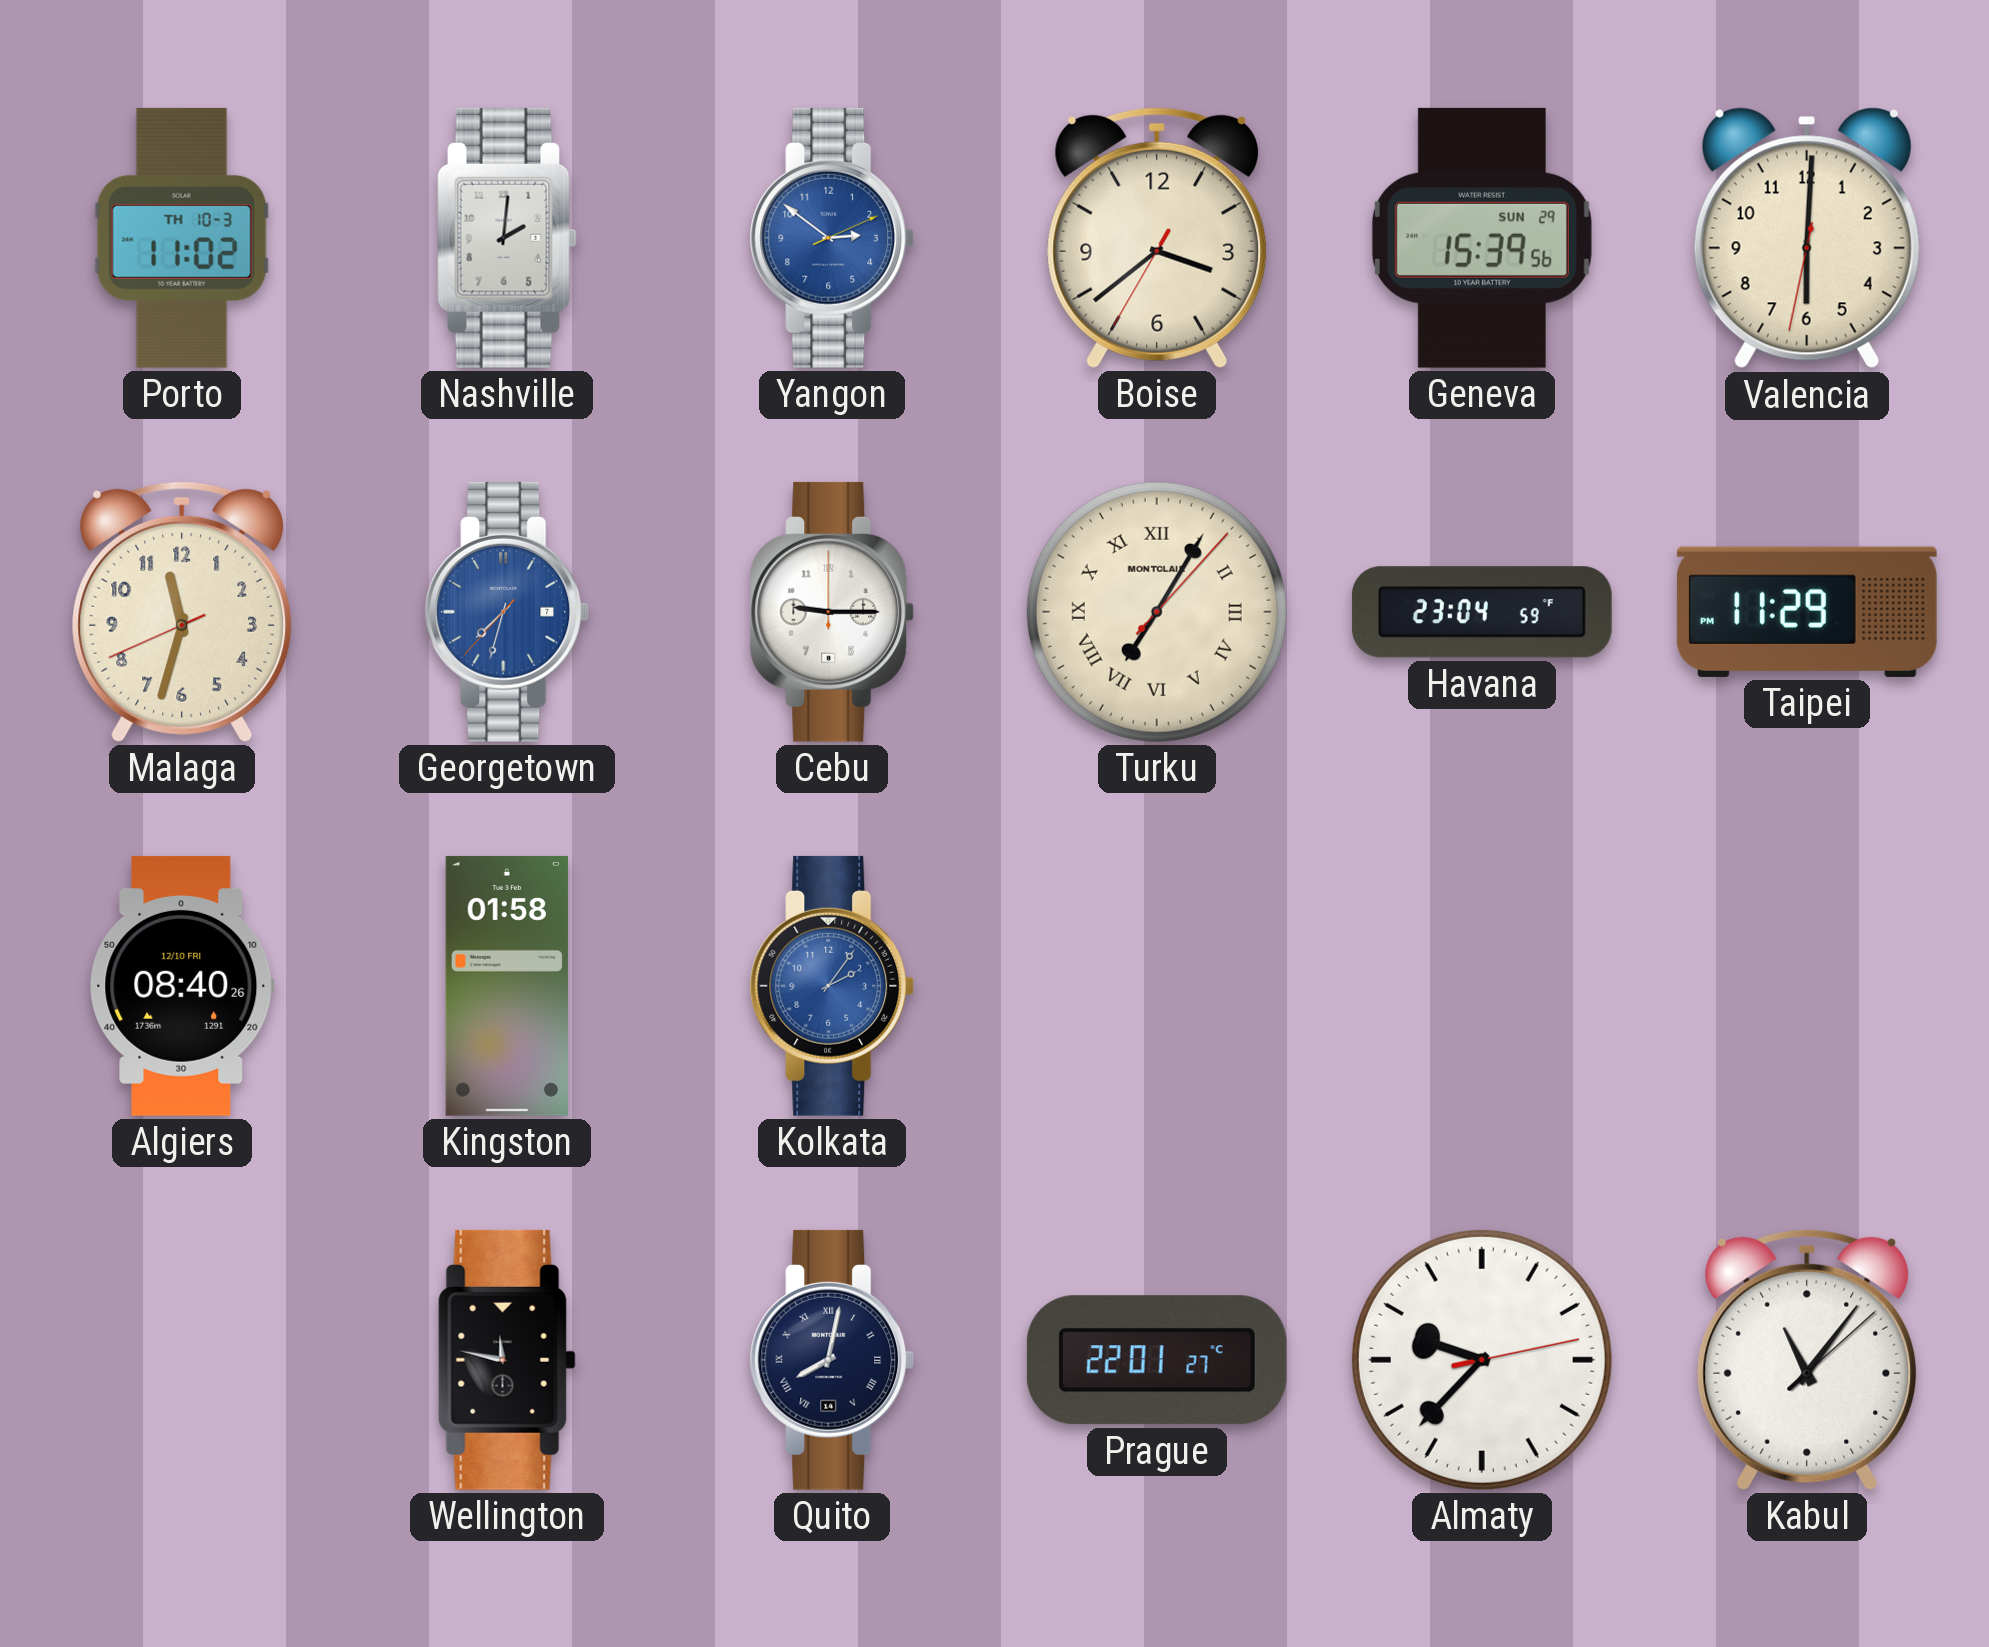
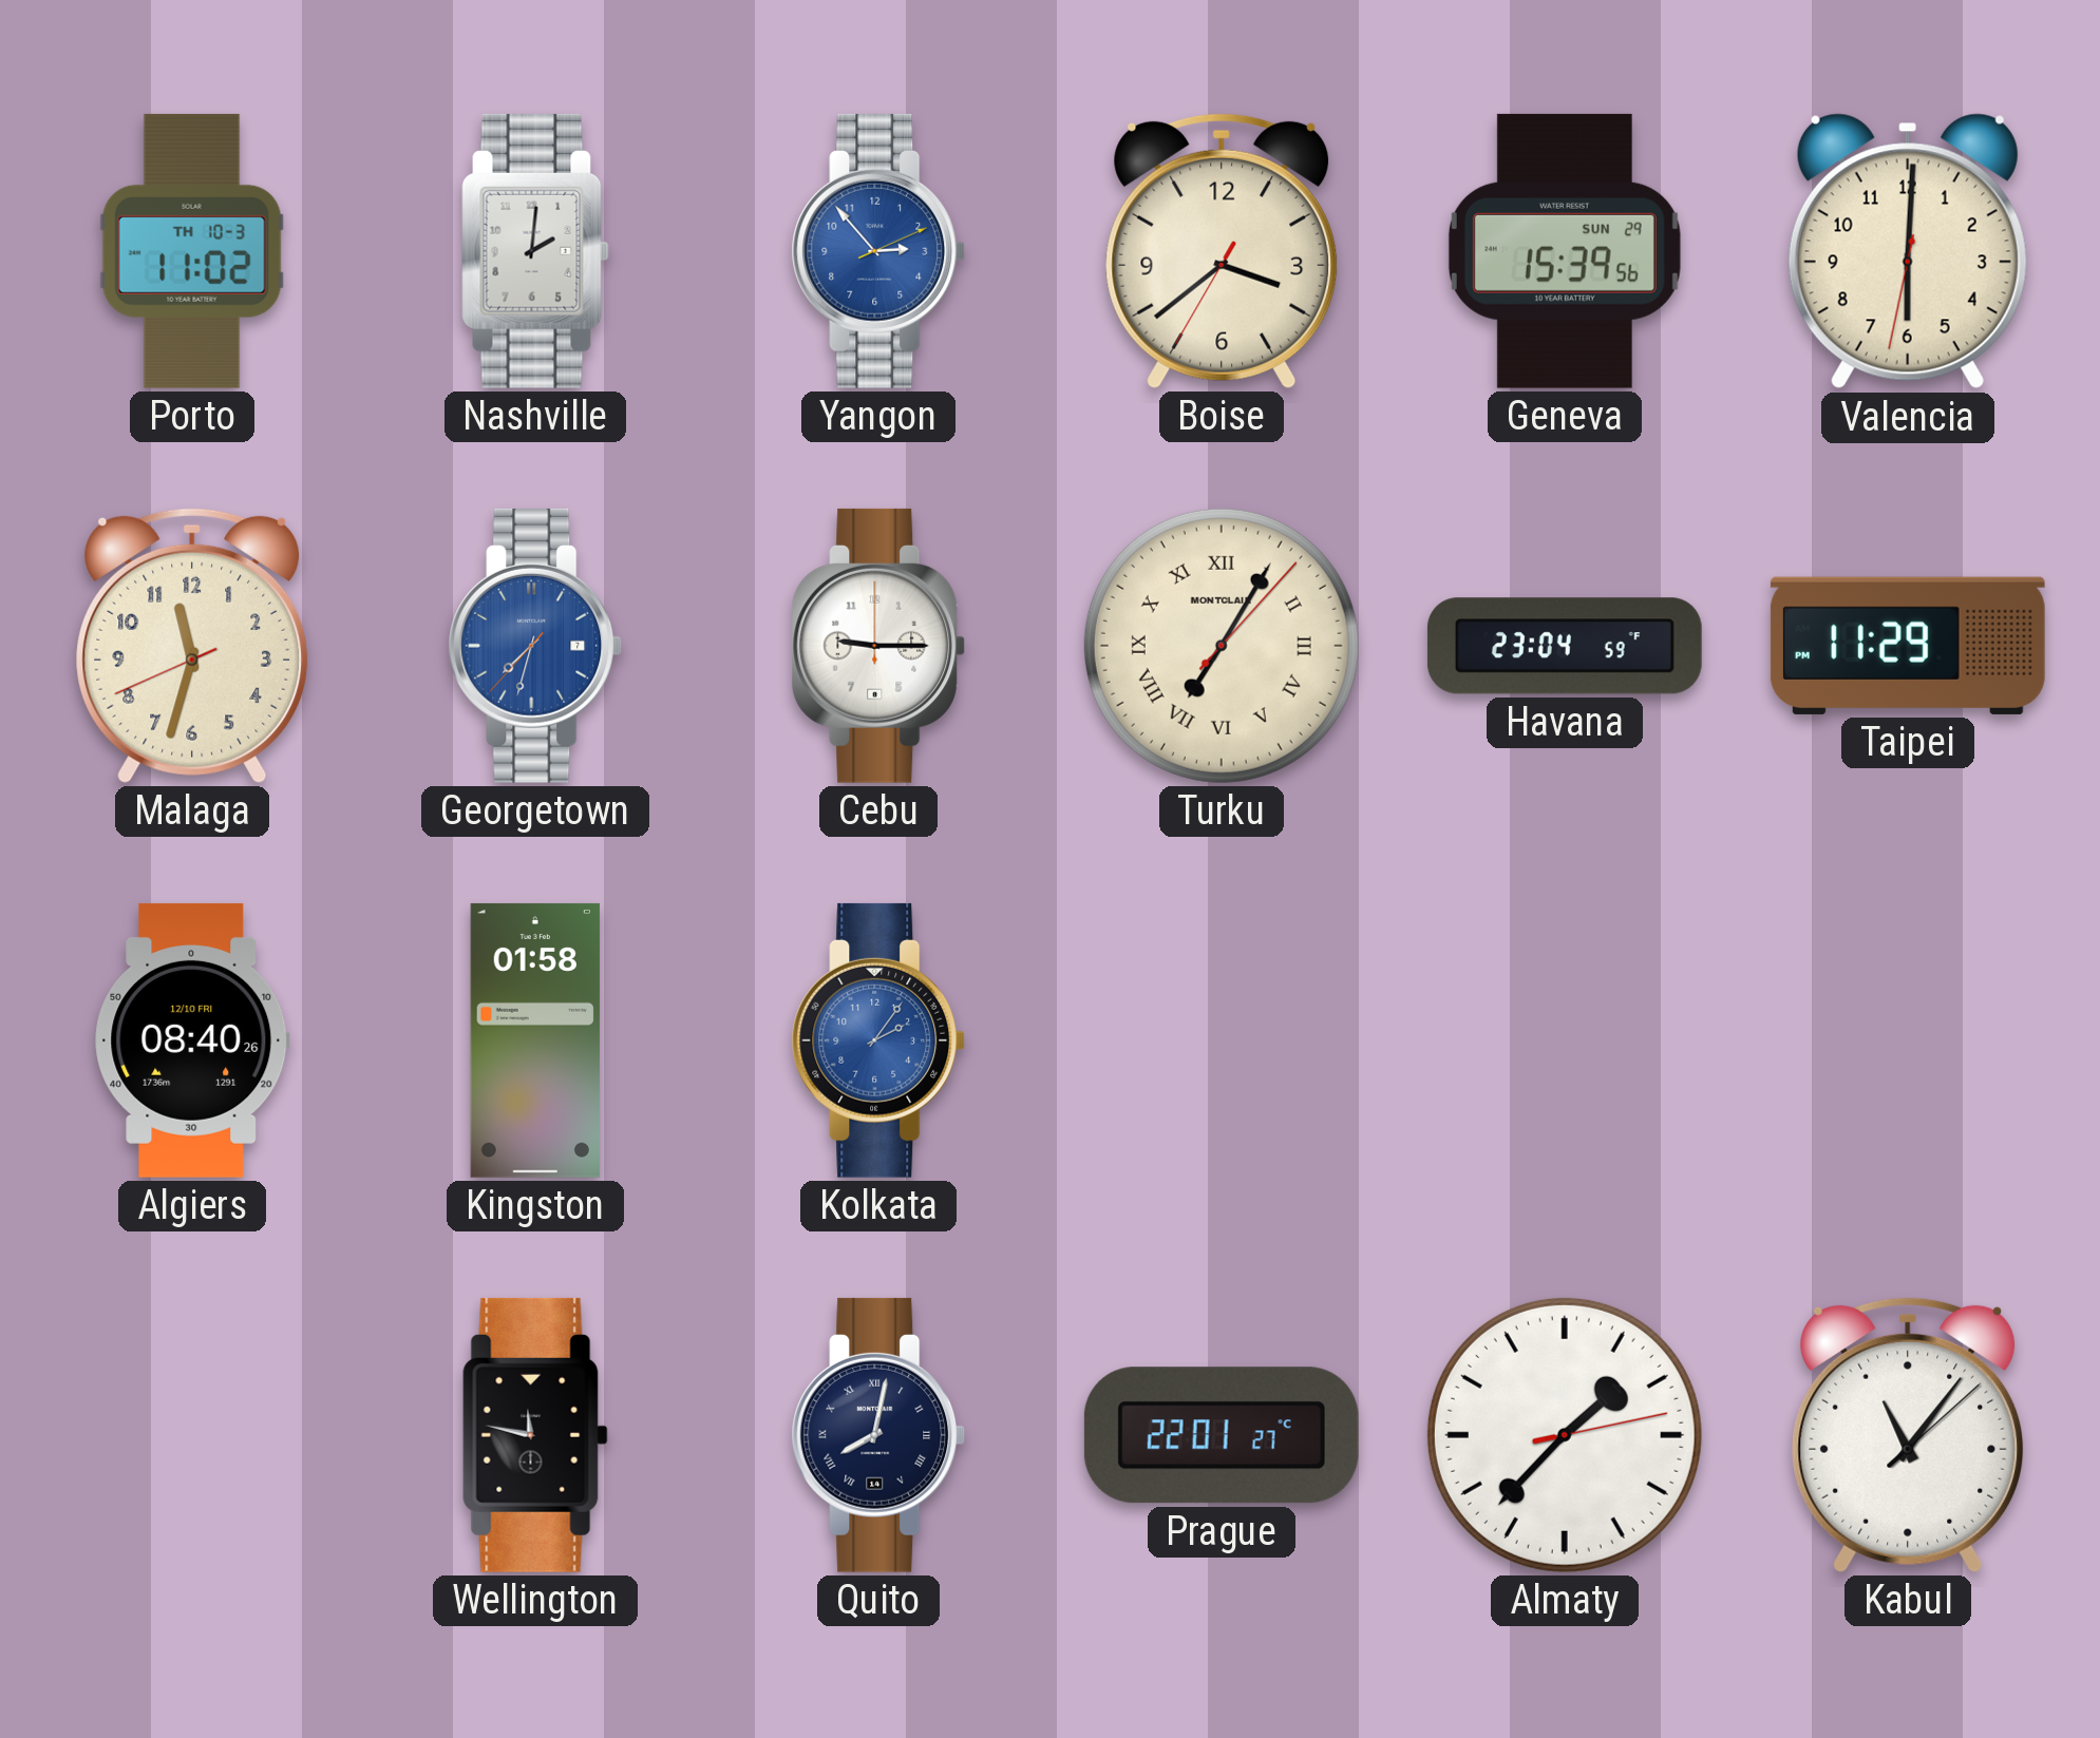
Yangon: 2:51 -> 2:53 (878, 251)
Almaty: 9:37 -> 1:37 (1565, 1435)
